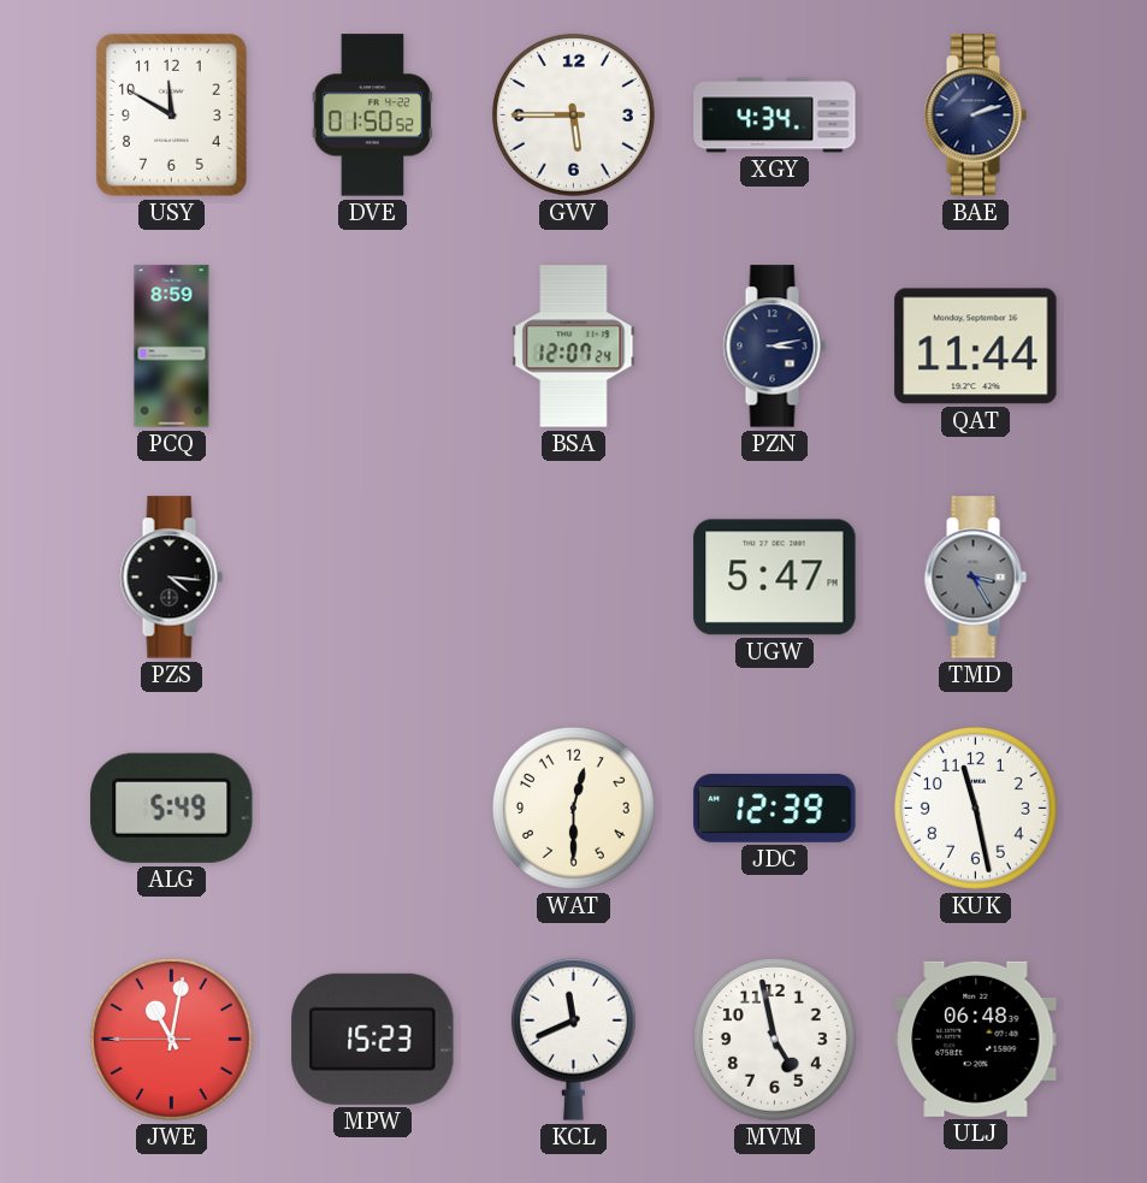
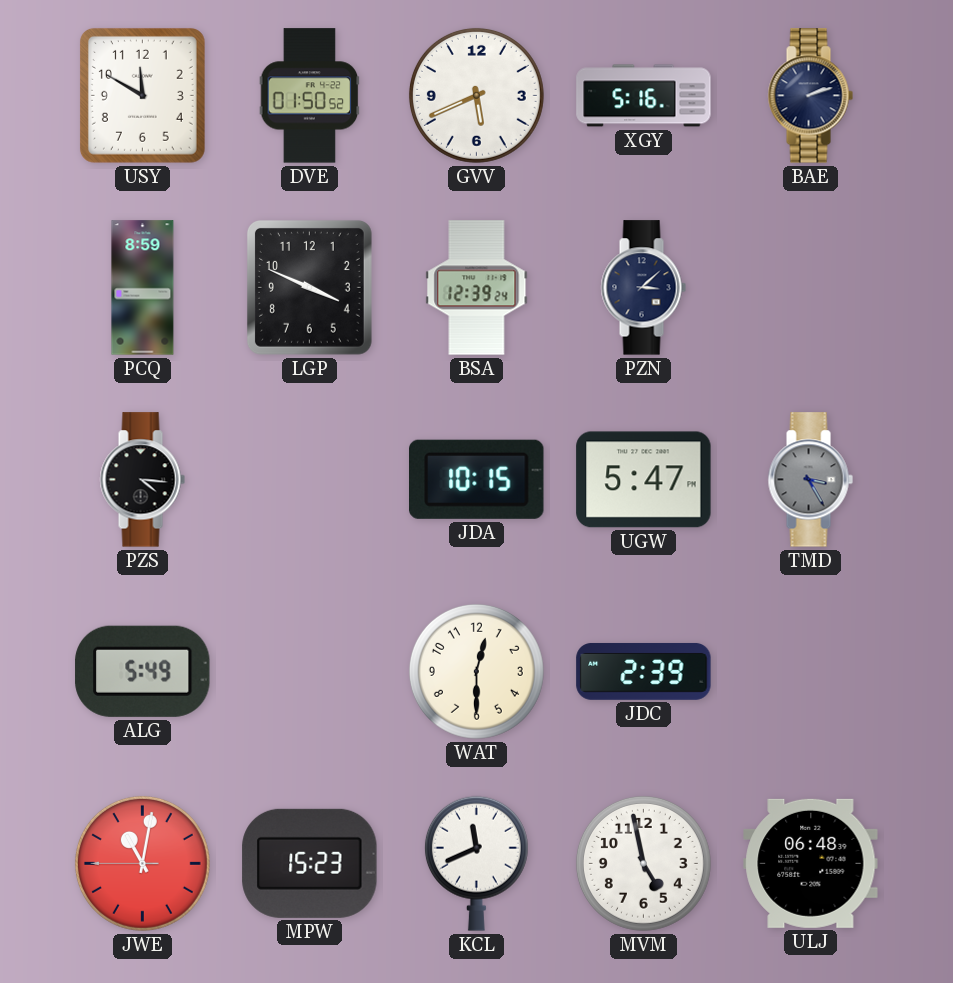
GVV: 5:45 -> 5:41 (476, 95)
XGY: 4:34 -> 5:16 (644, 96)
LGP: none -> 3:49 (309, 287)
BSA: 12:07 -> 12:39 (477, 288)
PZN: 3:13 -> 3:08 (643, 288)
QAT: 11:44 -> none (976, 347)
JDA: none -> 10:15 (477, 479)
JDC: 12:39 -> 2:39 (644, 671)
KUK: 11:28 -> none (975, 808)
